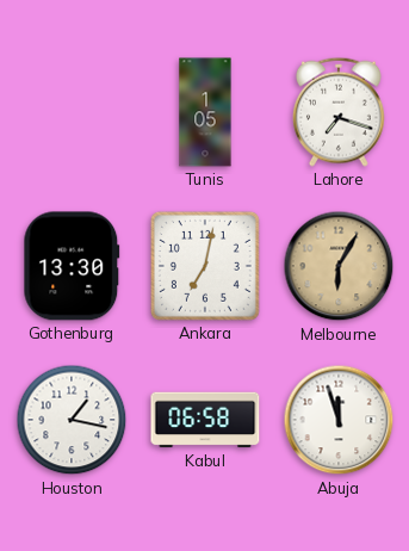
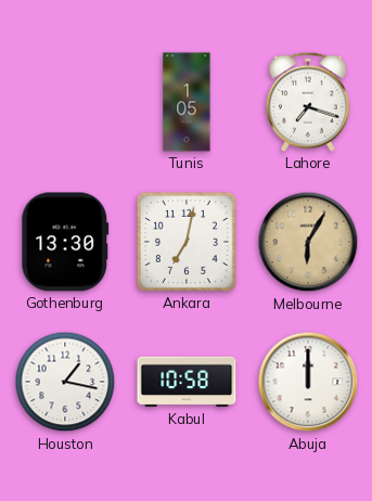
Kabul: 06:58 -> 10:58 (187, 382)
Abuja: 11:57 -> 12:00 (308, 382)
